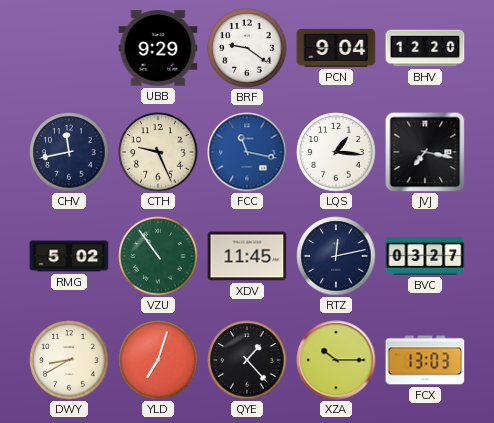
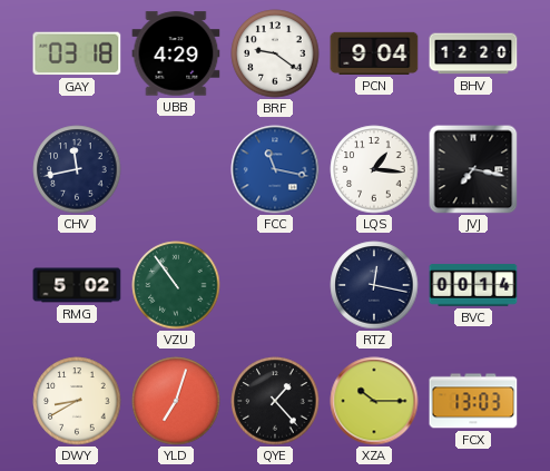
GAY: none -> 03:18 (77, 53)
UBB: 9:29 -> 4:29 (176, 53)
CTH: 9:26 -> none (158, 152)
XDV: 11:45 -> none (247, 256)
RTZ: 12:13 -> 12:17 (374, 285)
BVC: 03:27 -> 00:14 (473, 285)
